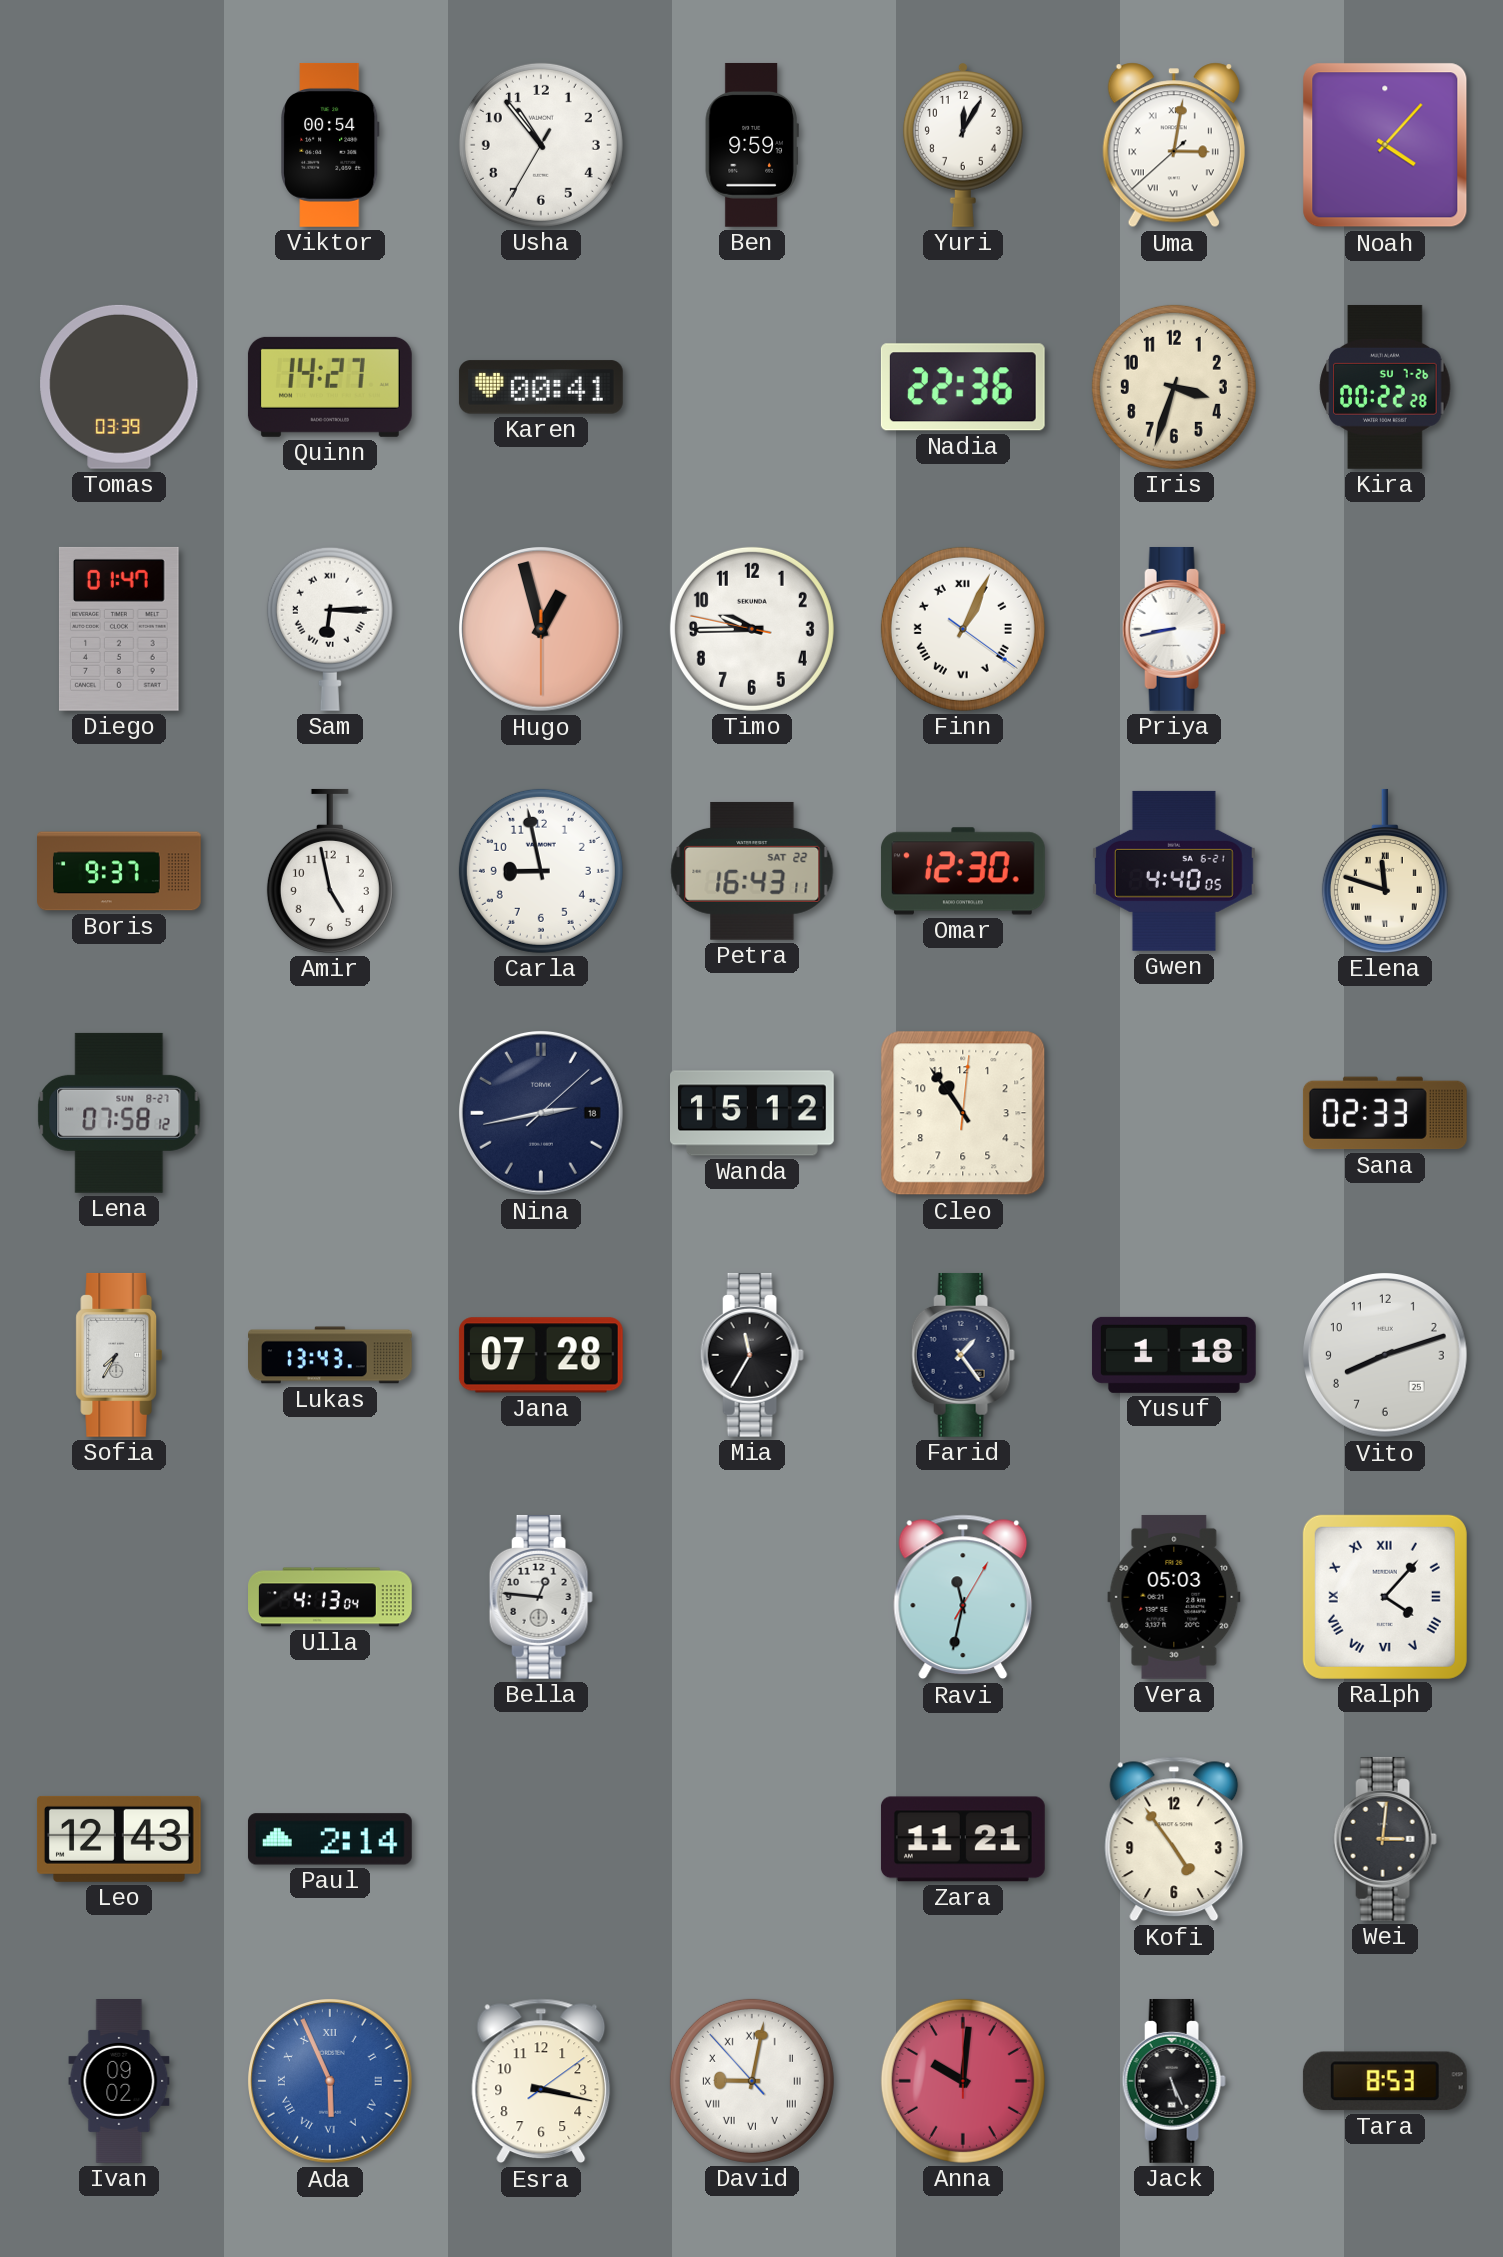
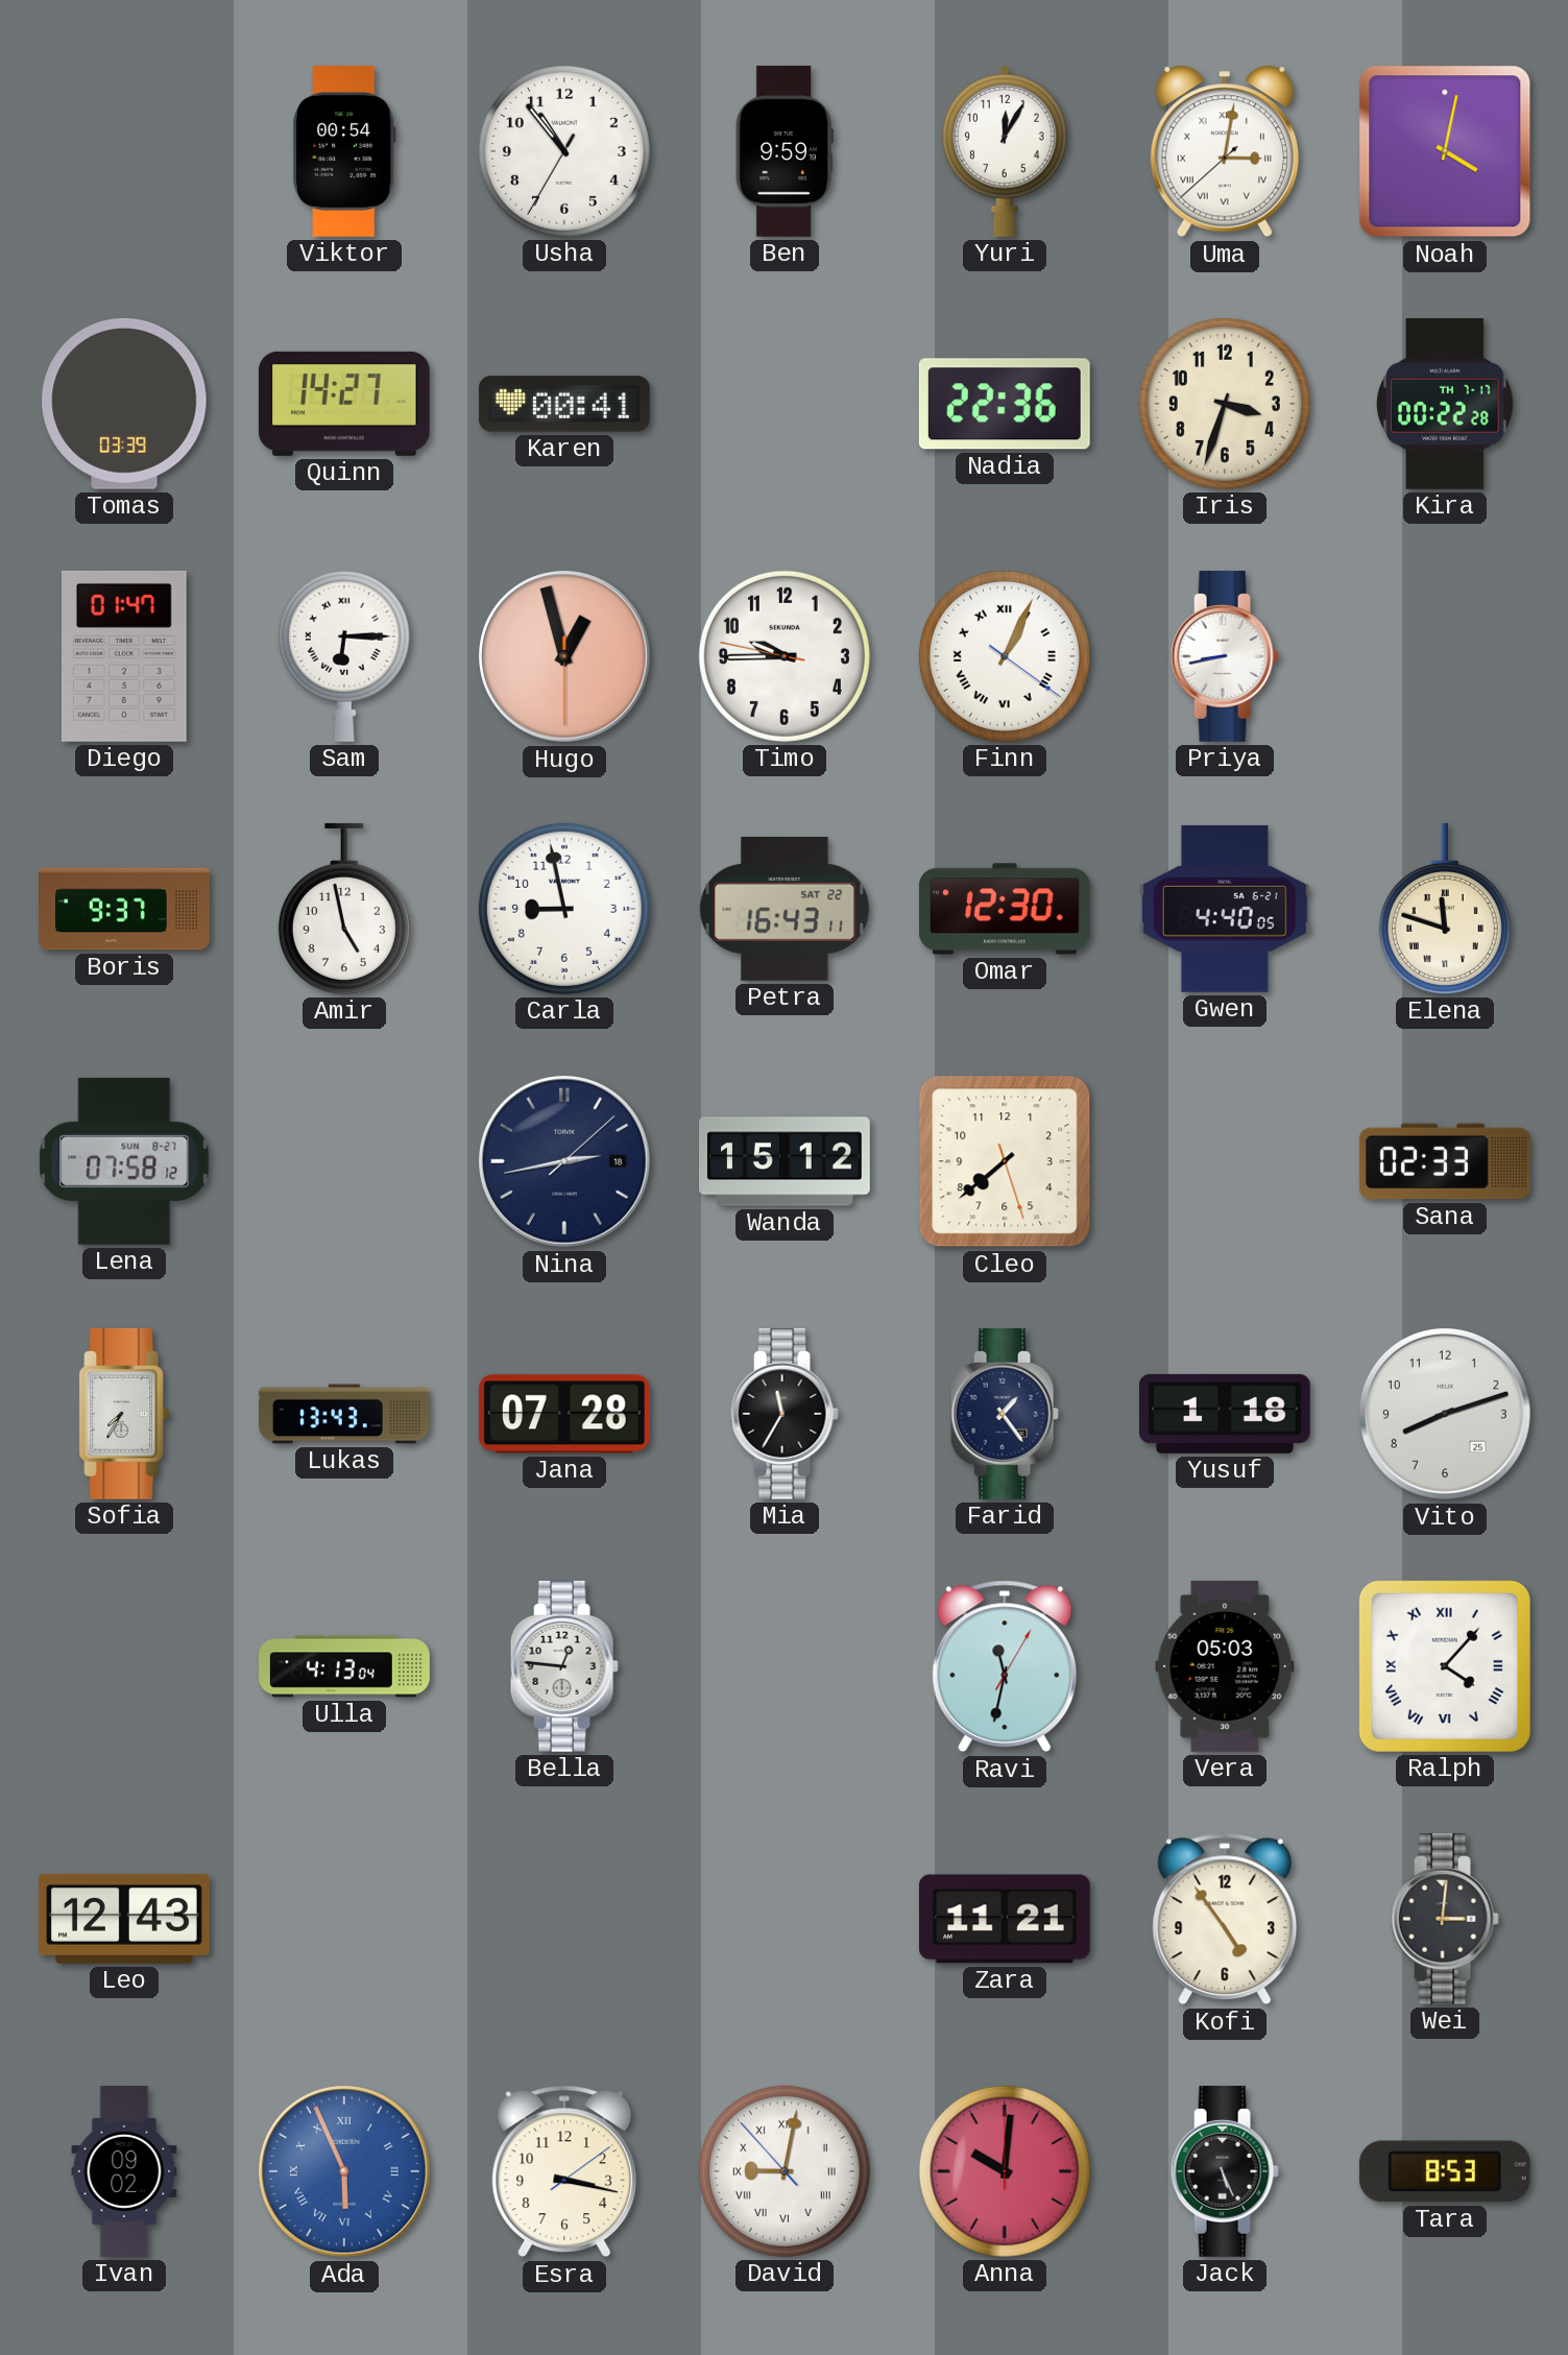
Noah: 4:07 -> 4:02 (1445, 151)
Kira date: SU 7-26 -> TH 7-17 (1445, 404)
Cleo: 10:54 -> 7:38 (1005, 1161)
Paul: 2:14 -> none (330, 1839)
